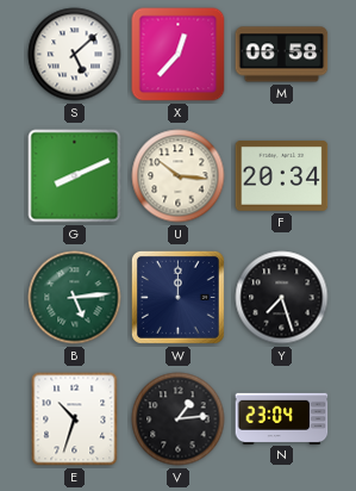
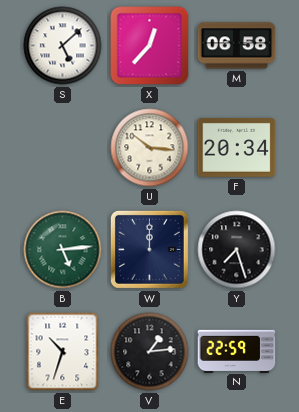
G: 8:11 -> none (75, 176)
N: 23:04 -> 22:59 (237, 351)
